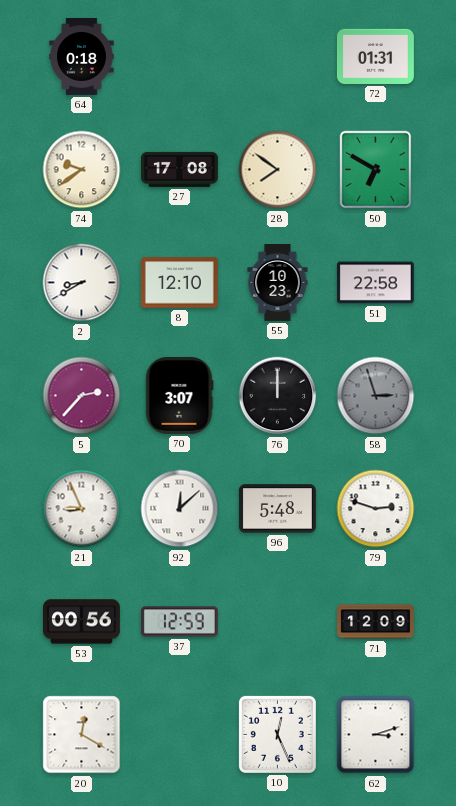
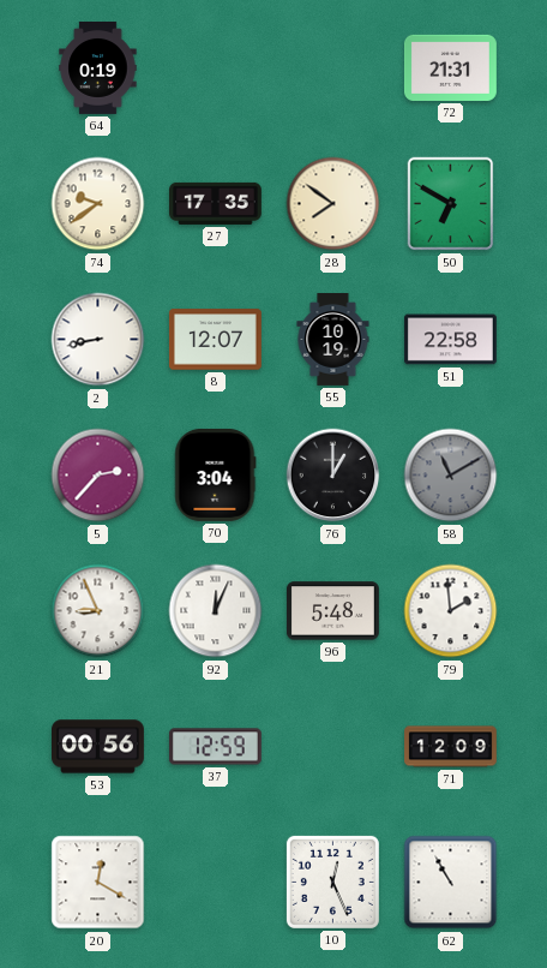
64: 0:18 -> 0:19 (98, 68)
72: 01:31 -> 21:31 (450, 67)
27: 17:08 -> 17:35 (216, 203)
2: 8:40 -> 8:43 (98, 340)
8: 12:10 -> 12:07 (215, 340)
55: 10:23 -> 10:19 (333, 340)
70: 3:07 -> 3:04 (216, 474)
76: 12:00 -> 1:00 (333, 476)
58: 2:57 -> 11:10 (451, 476)
92: 12:08 -> 12:04 (216, 611)
79: 2:48 -> 1:59 (451, 611)
62: 3:12 -> 10:55 (451, 883)
